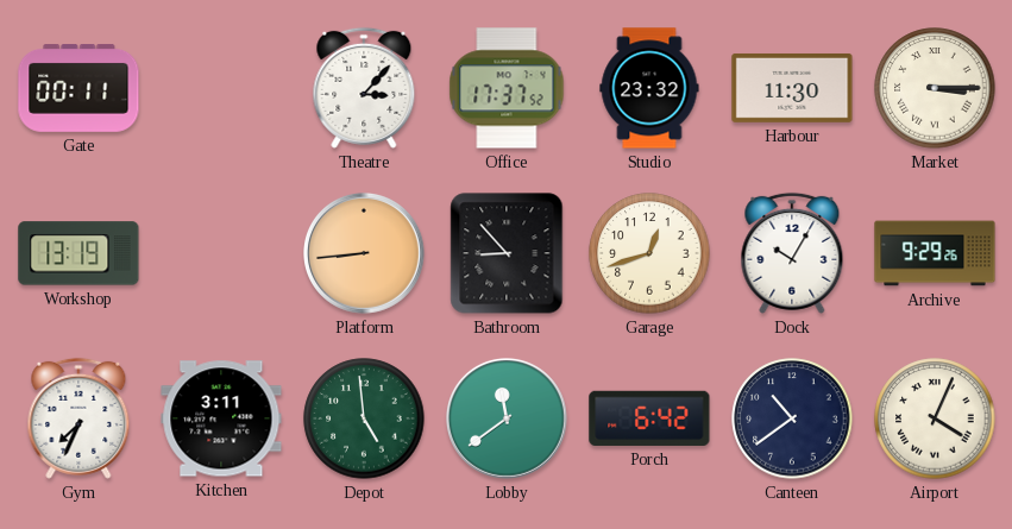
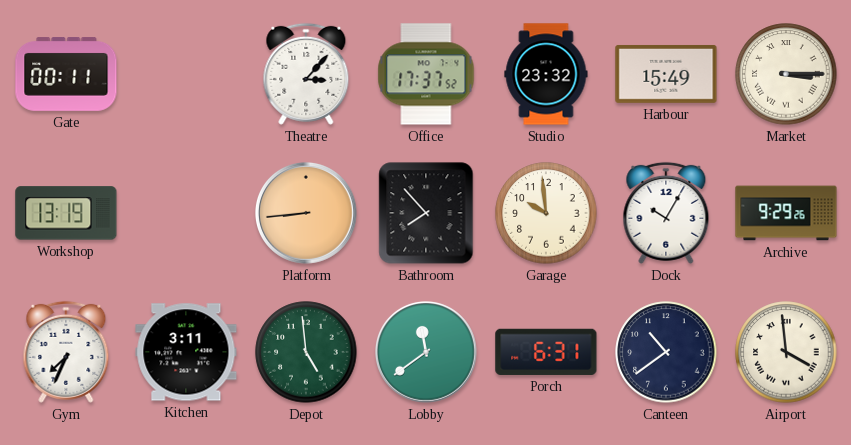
Harbour: 11:30 -> 15:49 (666, 74)
Bathroom: 8:53 -> 7:53 (426, 213)
Garage: 12:42 -> 9:59 (546, 213)
Porch: 6:42 -> 6:31 (546, 352)
Airport: 4:04 -> 3:59 (786, 352)
